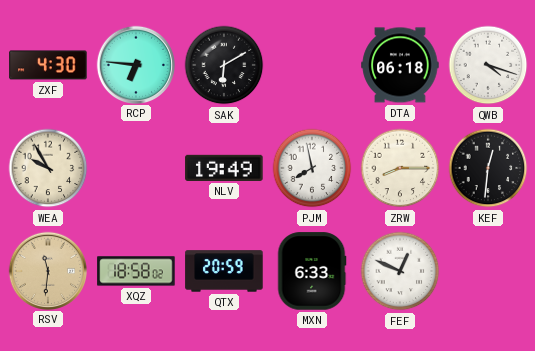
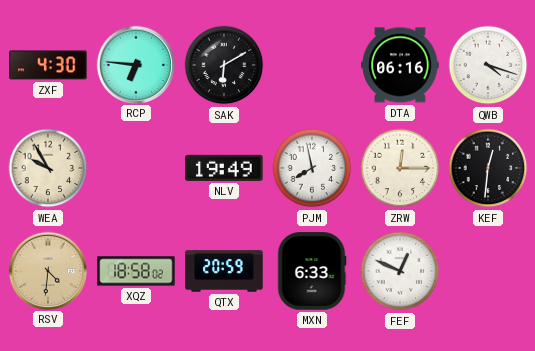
DTA: 06:18 -> 06:16 (400, 65)
ZRW: 8:15 -> 12:15 (400, 168)
RSV: 11:31 -> 4:31 (47, 270)
